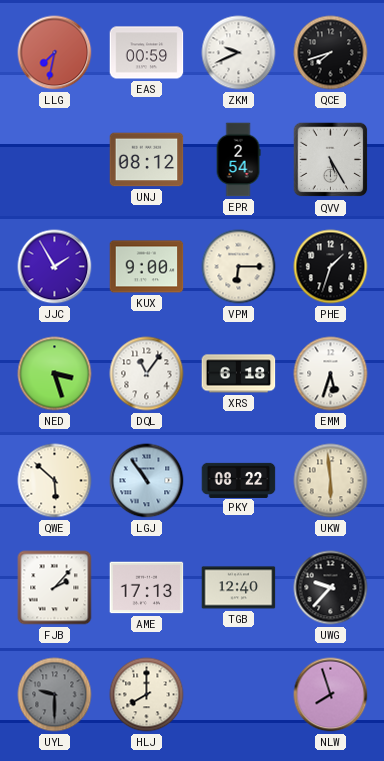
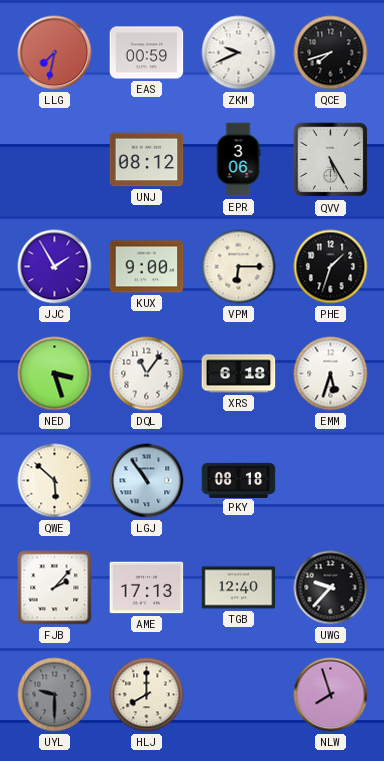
EPR: 2:54 -> 3:06 (238, 160)
PKY: 08:22 -> 08:18 (239, 480)
UKW: 5:59 -> none (331, 481)
